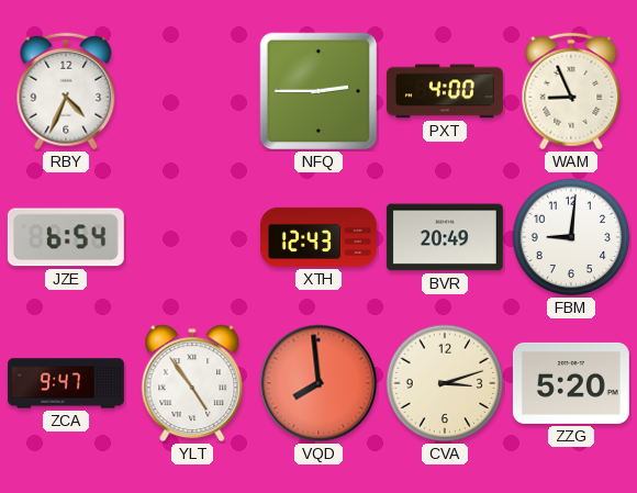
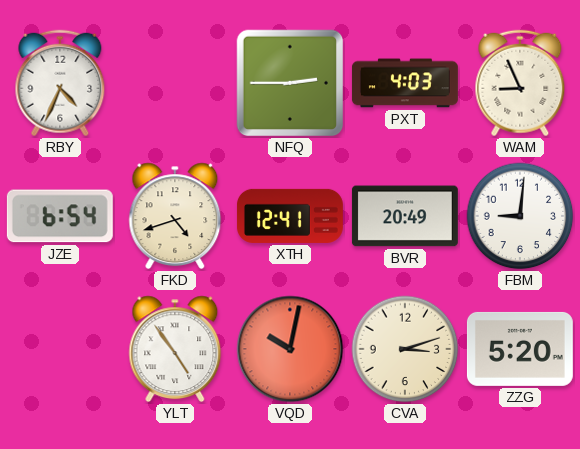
PXT: 4:00 -> 4:03 (405, 83)
FKD: none -> 4:42 (175, 216)
XTH: 12:43 -> 12:41 (290, 216)
ZCA: 9:47 -> none (66, 383)
VQD: 7:59 -> 10:02 (290, 349)
